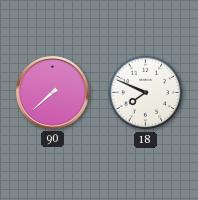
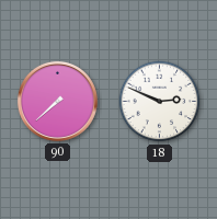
18: 7:49 -> 2:49 (160, 102)
